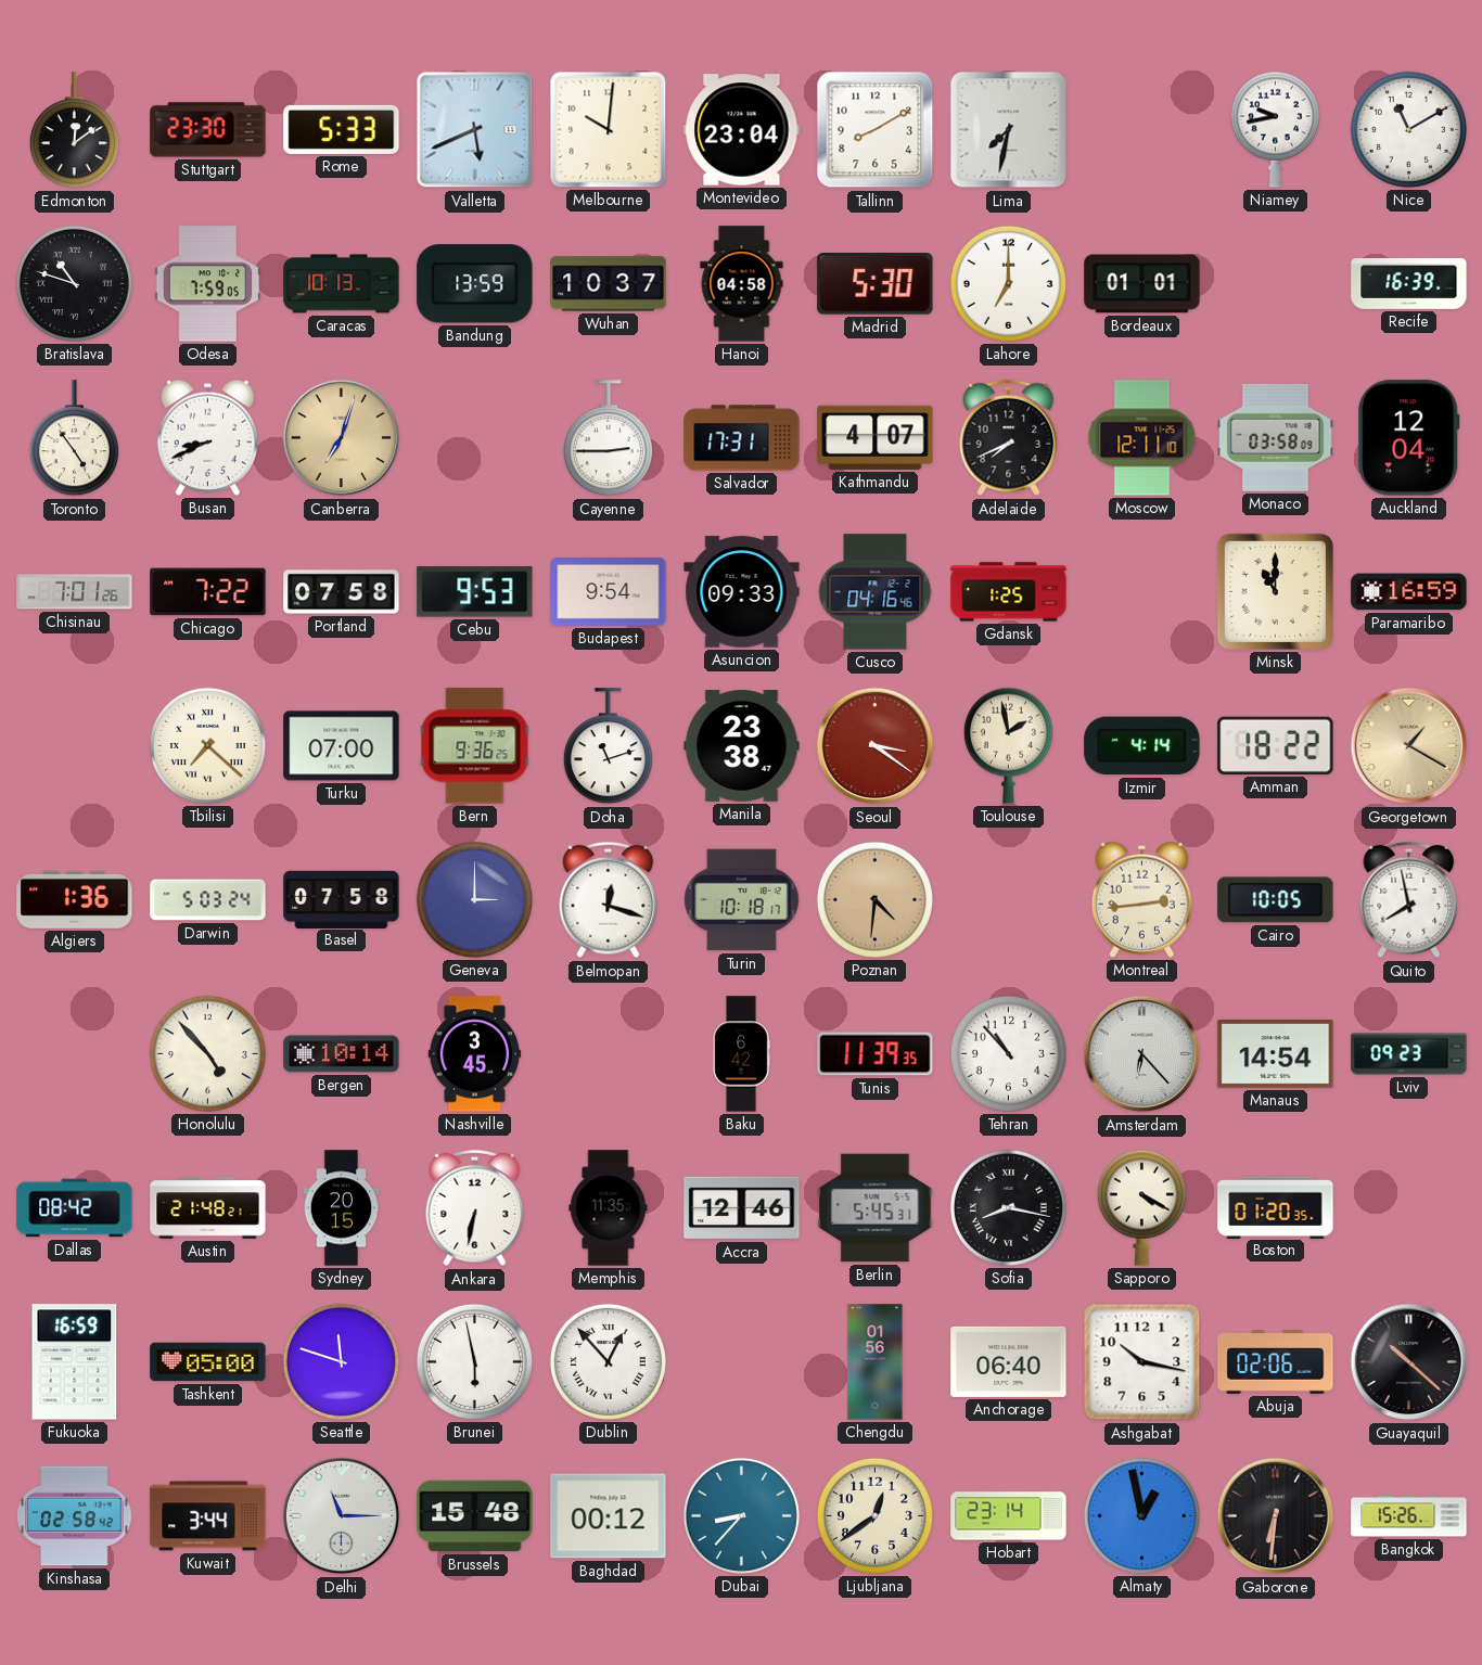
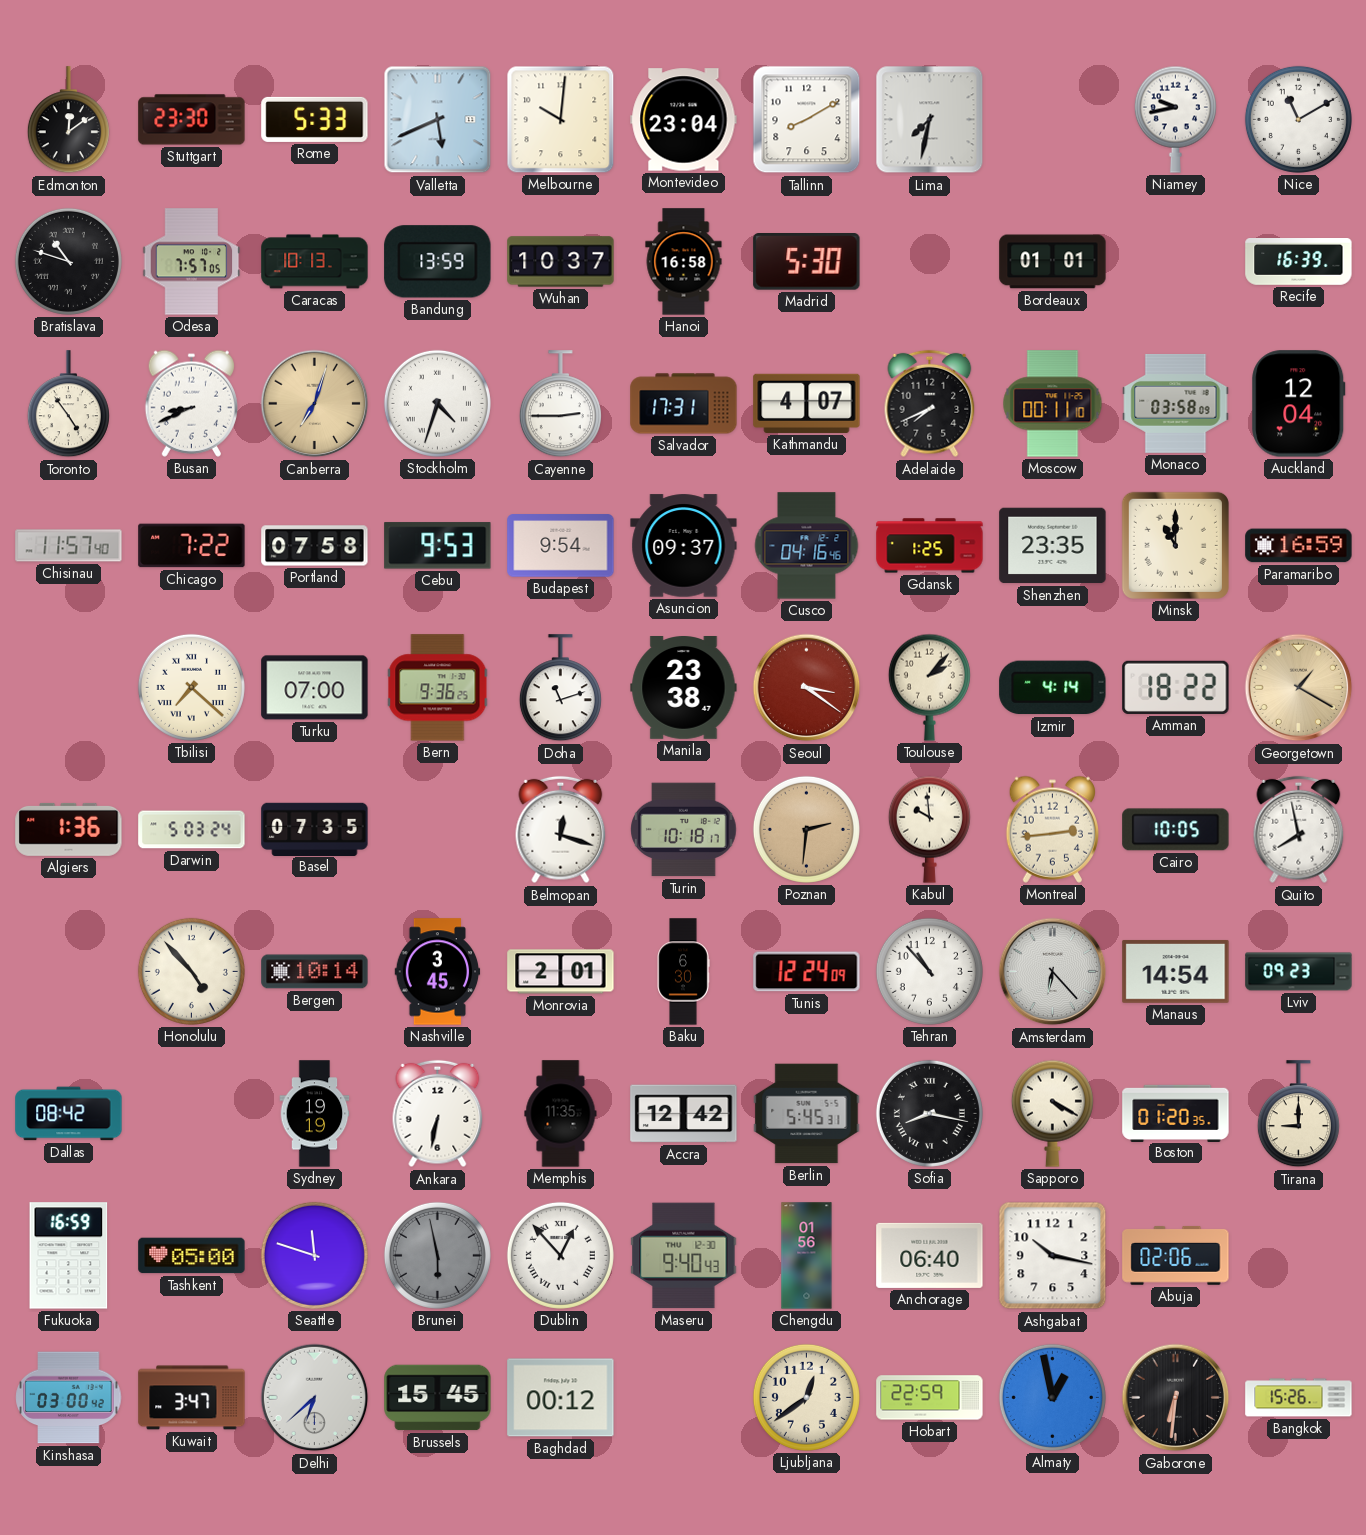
Odesa: 7:59 -> 7:57 (192, 262)
Hanoi: 04:58 -> 16:58 (684, 262)
Lahore: 7:00 -> none (1008, 283)
Stockholm: none -> 4:33 (437, 403)
Moscow: 12:11 -> 00:11 (1053, 404)
Chisinau: 7:01 -> 11:57 (69, 546)
Asuncion: 09:33 -> 09:37 (684, 546)
Shenzhen: none -> 23:35 (1053, 546)
Toulouse: 1:58 -> 2:07 (929, 687)
Basel: 07:58 -> 07:35 (315, 829)
Geneva: 3:00 -> none (474, 899)
Poznan: 4:31 -> 2:31 (806, 829)
Kabul: none -> 9:59 (929, 829)
Monrovia: none -> 2:01 (561, 972)
Baku: 6:42 -> 6:30 (683, 972)
Tunis: 11:39 -> 12:24 (807, 972)
Austin: 21:48 -> none (208, 1208)
Sydney: 20:15 -> 19:19 (315, 1114)
Accra: 12:46 -> 12:42 (684, 1114)
Tirana: none -> 9:00 (1298, 1114)
Brunei dial: white -> grey (437, 1255)
Maseru: none -> 9:40 (684, 1256)
Guayaquil: 10:22 -> none (1409, 1362)
Kinshasa: 02:58 -> 03:00 (69, 1398)
Kuwait: 3:44 -> 3:47 (192, 1398)
Delhi: 11:15 -> 6:38 (315, 1398)
Brussels: 15:48 -> 15:45 (438, 1398)
Dubai: 8:37 -> none (741, 1515)
Hobart: 23:14 -> 22:59 (930, 1398)
